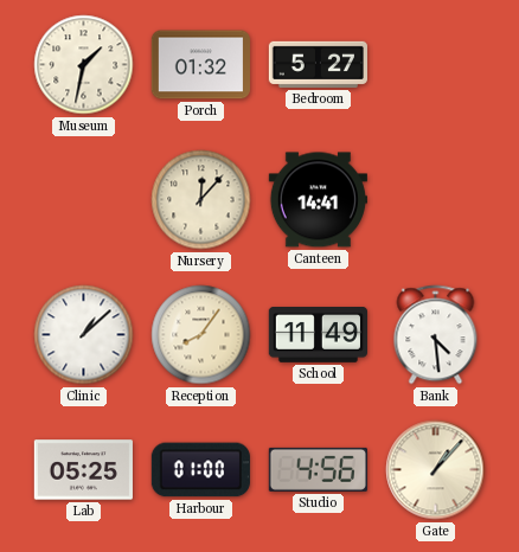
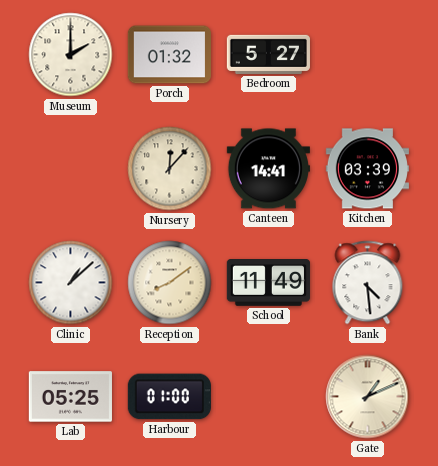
Museum: 1:32 -> 2:00 (71, 55)
Kitchen: none -> 03:39 (367, 169)
Reception: 8:06 -> 8:09 (170, 283)
Studio: 4:56 -> none (318, 469)
Gate: 1:07 -> 1:11 (368, 397)
